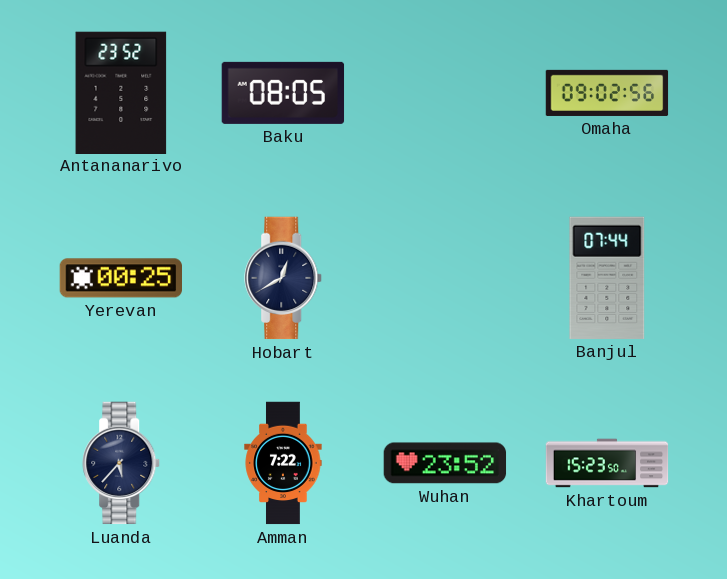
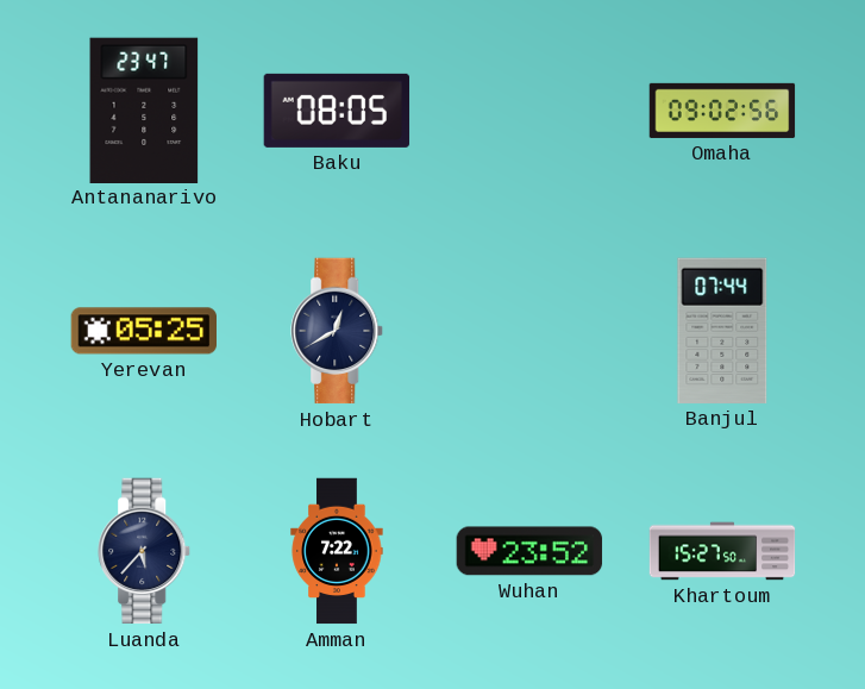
Antananarivo: 23:52 -> 23:47 (144, 109)
Yerevan: 00:25 -> 05:25 (144, 331)
Khartoum: 15:23 -> 15:27 (722, 551)
